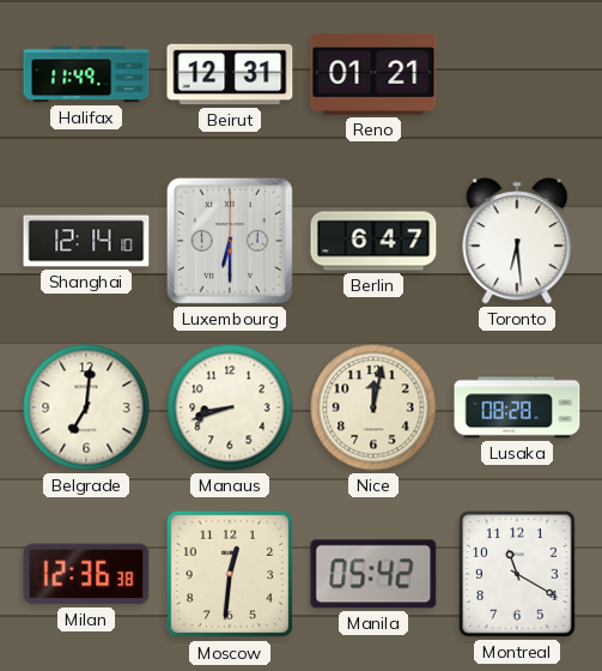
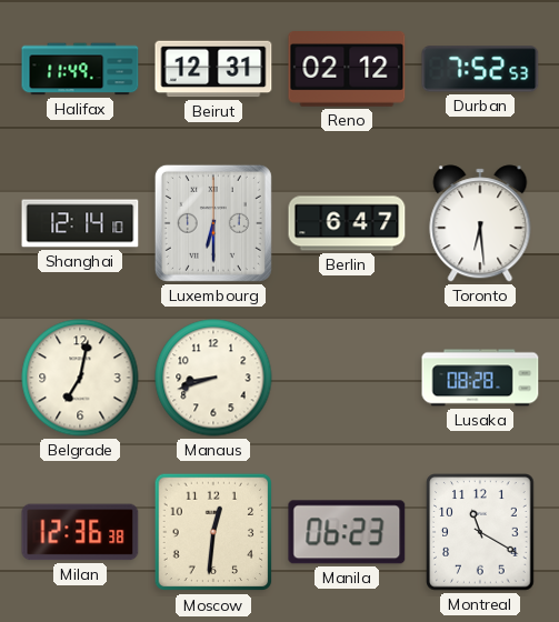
Reno: 01:21 -> 02:12 (347, 70)
Durban: none -> 7:52 (480, 69)
Belgrade: 7:01 -> 7:02 (80, 378)
Nice: 12:02 -> none (373, 407)
Manila: 05:42 -> 06:23 (347, 532)
